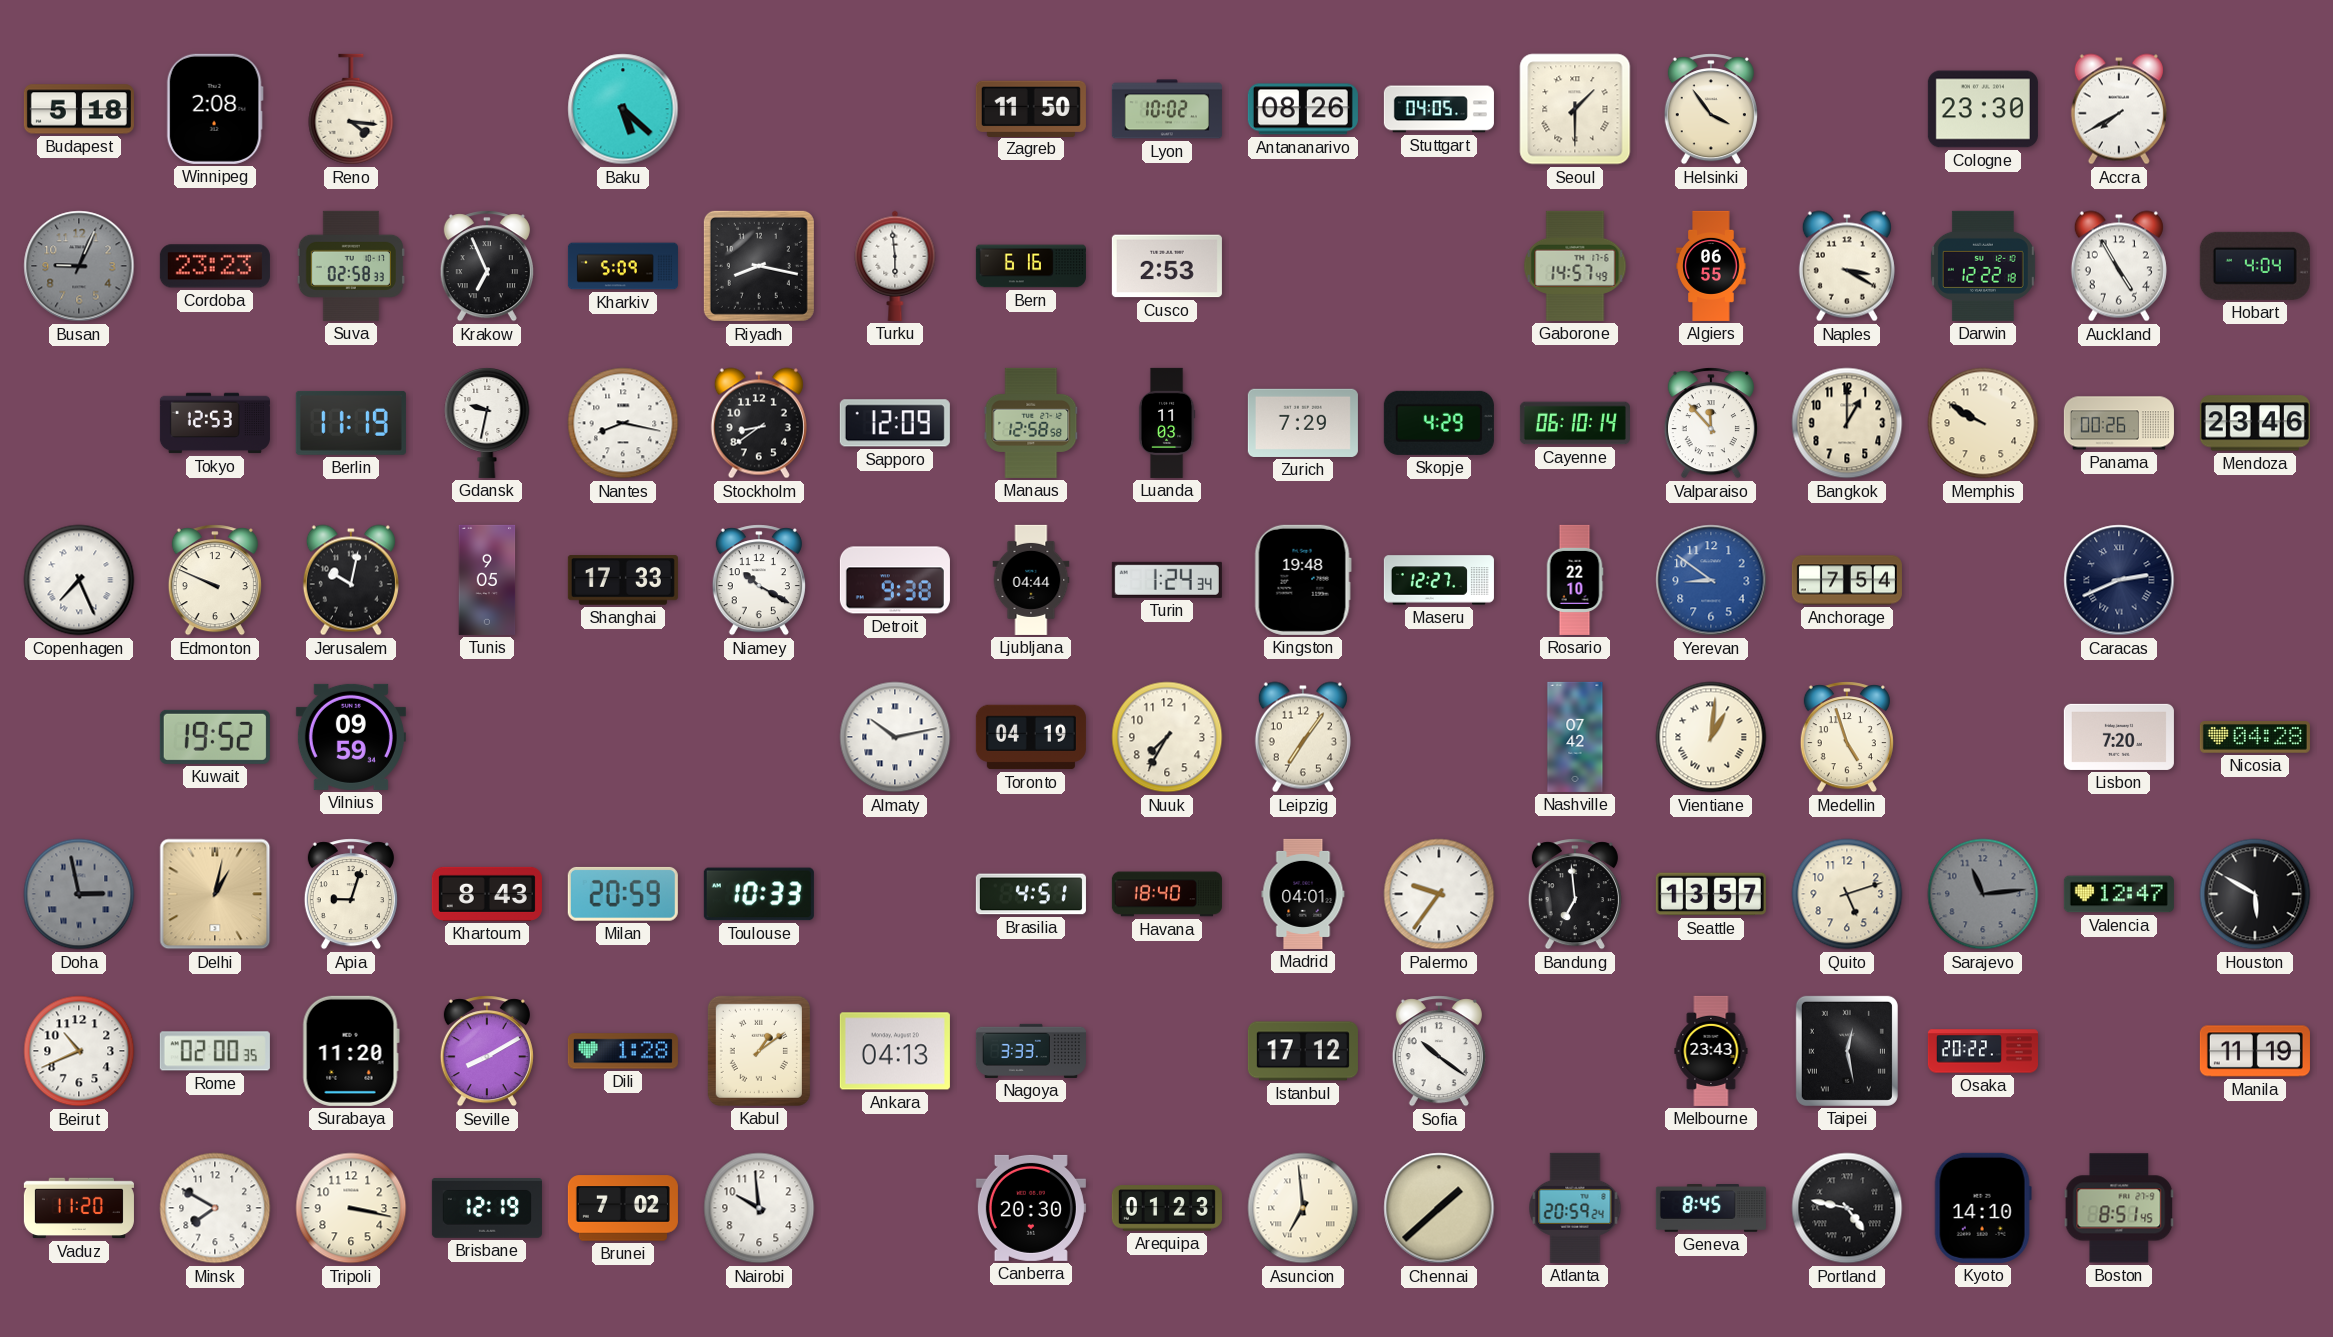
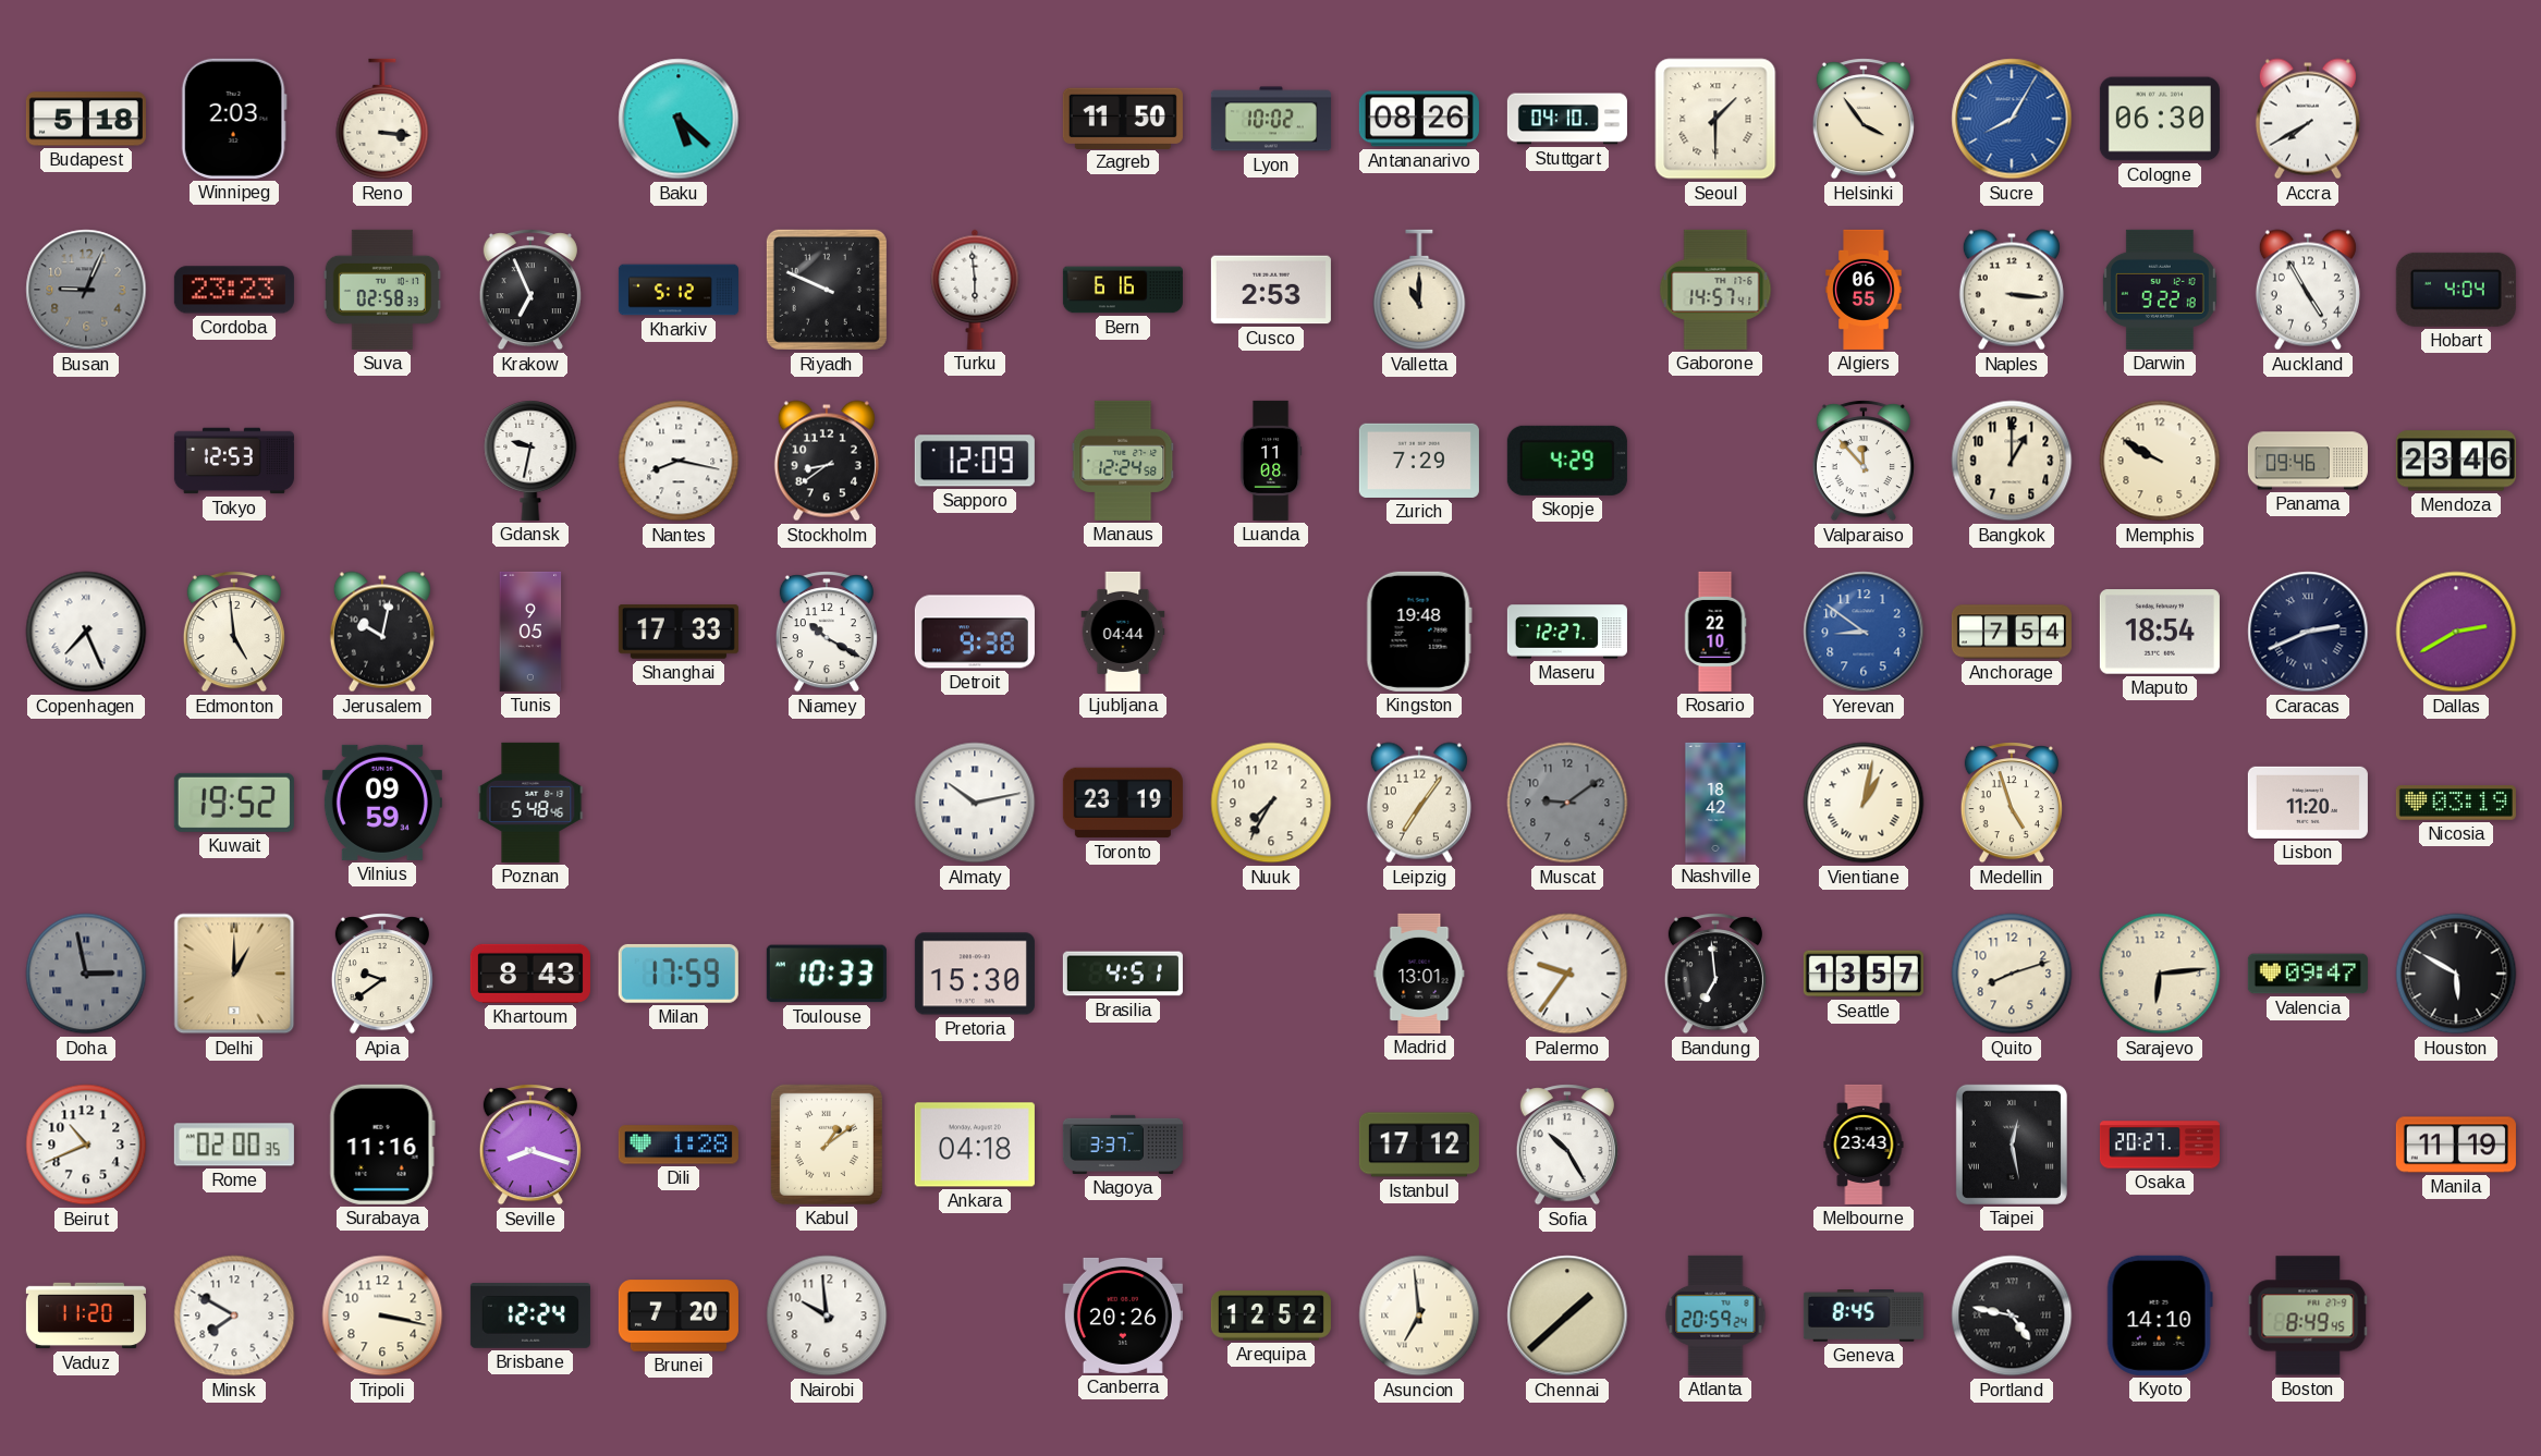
Winnipeg: 2:08 -> 2:03 (234, 119)
Reno: 4:16 -> 3:16 (382, 119)
Stuttgart: 04:05 -> 04:10 (1567, 119)
Sucre: none -> 8:05 (2012, 119)
Cologne: 23:30 -> 06:30 (2160, 119)
Kharkiv: 5:09 -> 5:12 (679, 290)
Riyadh: 8:17 -> 9:49 (827, 290)
Valletta: none -> 11:00 (1419, 290)
Gaborone: 14:57:49 -> 14:57:41 (1715, 290)
Naples: 3:20 -> 3:16 (2012, 290)
Darwin: 12:22 -> 9:22 (2160, 290)
Berlin: 11:19 -> none (351, 423)
Manaus: 12:58 -> 12:24 (1123, 461)
Luanda: 11:03 -> 11:08 (1271, 461)
Cayenne: 06:10 -> none (1575, 423)
Panama: 00:26 -> 09:46 (2308, 461)
Edmonton: 9:49 -> 4:59 (234, 632)
Turin: 1:24 -> none (1167, 580)
Maputo: none -> 18:54 (2160, 632)
Dallas: none -> 2:40 (2456, 632)
Poznan: none -> 5:48 (530, 803)
Toronto: 04:19 -> 23:19 (1123, 803)
Muscat: none -> 9:09 (1567, 803)
Nashville: 07:42 -> 18:42 (1715, 803)
Vientiane: 1:01 -> 1:02 (1864, 803)
Lisbon: 7:20 -> 11:20 (2308, 803)
Nicosia: 04:28 -> 03:19 (2456, 803)
Delhi: 1:02 -> 1:00 (234, 974)
Apia: 9:03 -> 9:39 (382, 974)
Milan: 20:59 -> 17:59 (679, 974)
Pretoria: none -> 15:30 (975, 974)
Havana: 18:40 -> none (1167, 894)
Madrid: 04:01 -> 13:01 (1419, 974)
Quito: 5:12 -> 8:12 (2012, 974)
Sarajevo: 11:14 -> 6:14 (2160, 974)
Sarajevo dial: grey -> cream (2160, 974)
Valencia: 12:47 -> 09:47 (2308, 974)
Surabaya: 11:20 -> 11:16 (382, 1145)
Seville: 8:10 -> 8:18 (530, 1145)
Ankara: 04:13 -> 04:18 (975, 1145)
Nagoya: 3:33 -> 3:37 (1123, 1145)
Sofia: 10:21 -> 10:25 (1567, 1145)
Osaka: 20:22 -> 20:27 (2160, 1145)
Brisbane: 12:19 -> 12:24 (530, 1317)
Brunei: 7:02 -> 7:20 (679, 1316)
Canberra: 20:30 -> 20:26 (1123, 1316)
Arequipa: 01:23 -> 12:52 (1271, 1316)
Boston: 8:51 -> 8:49 (2308, 1316)
